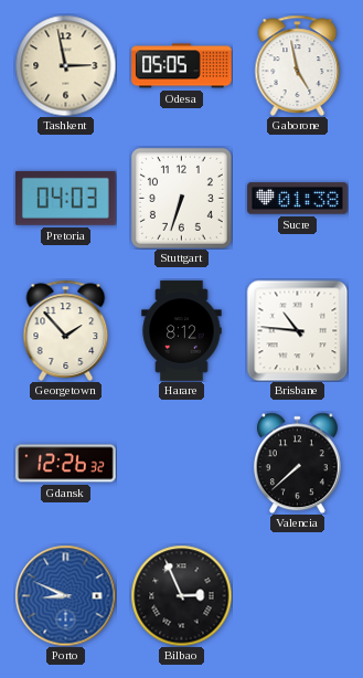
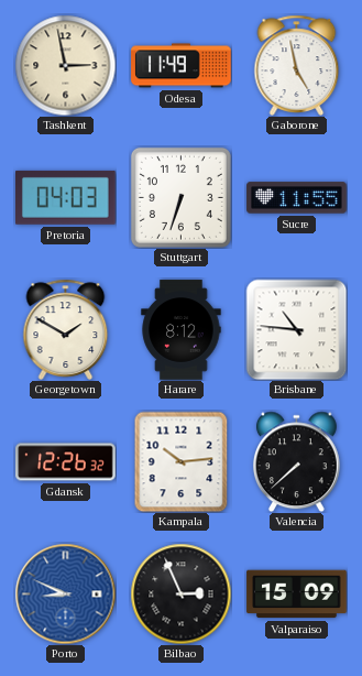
Odesa: 05:05 -> 11:49 (182, 66)
Sucre: 01:38 -> 11:55 (297, 198)
Georgetown: 1:53 -> 1:50 (66, 329)
Kampala: none -> 10:14 (182, 461)
Valparaiso: none -> 15:09 (297, 595)
